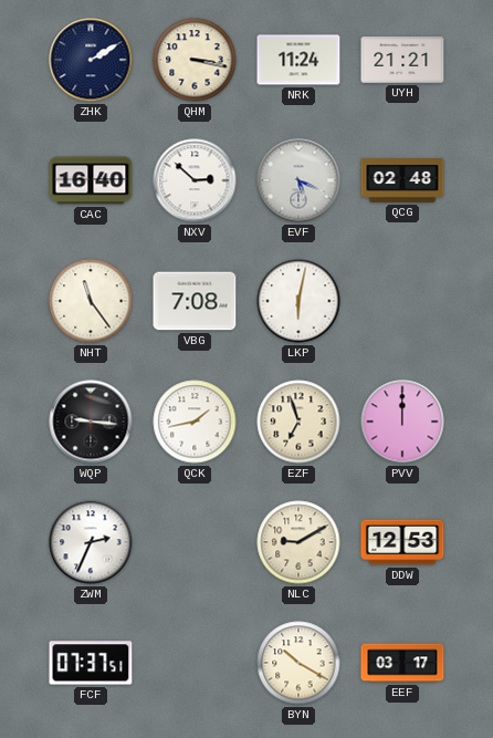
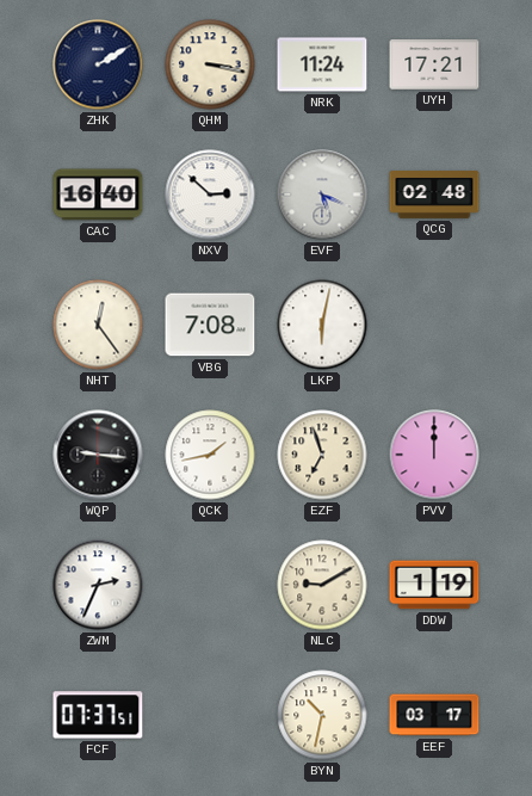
UYH: 21:21 -> 17:21 (434, 64)
NHT: 11:24 -> 12:24 (98, 325)
DDW: 12:53 -> 1:19 (434, 585)
BYN: 10:20 -> 10:32 (322, 715)
